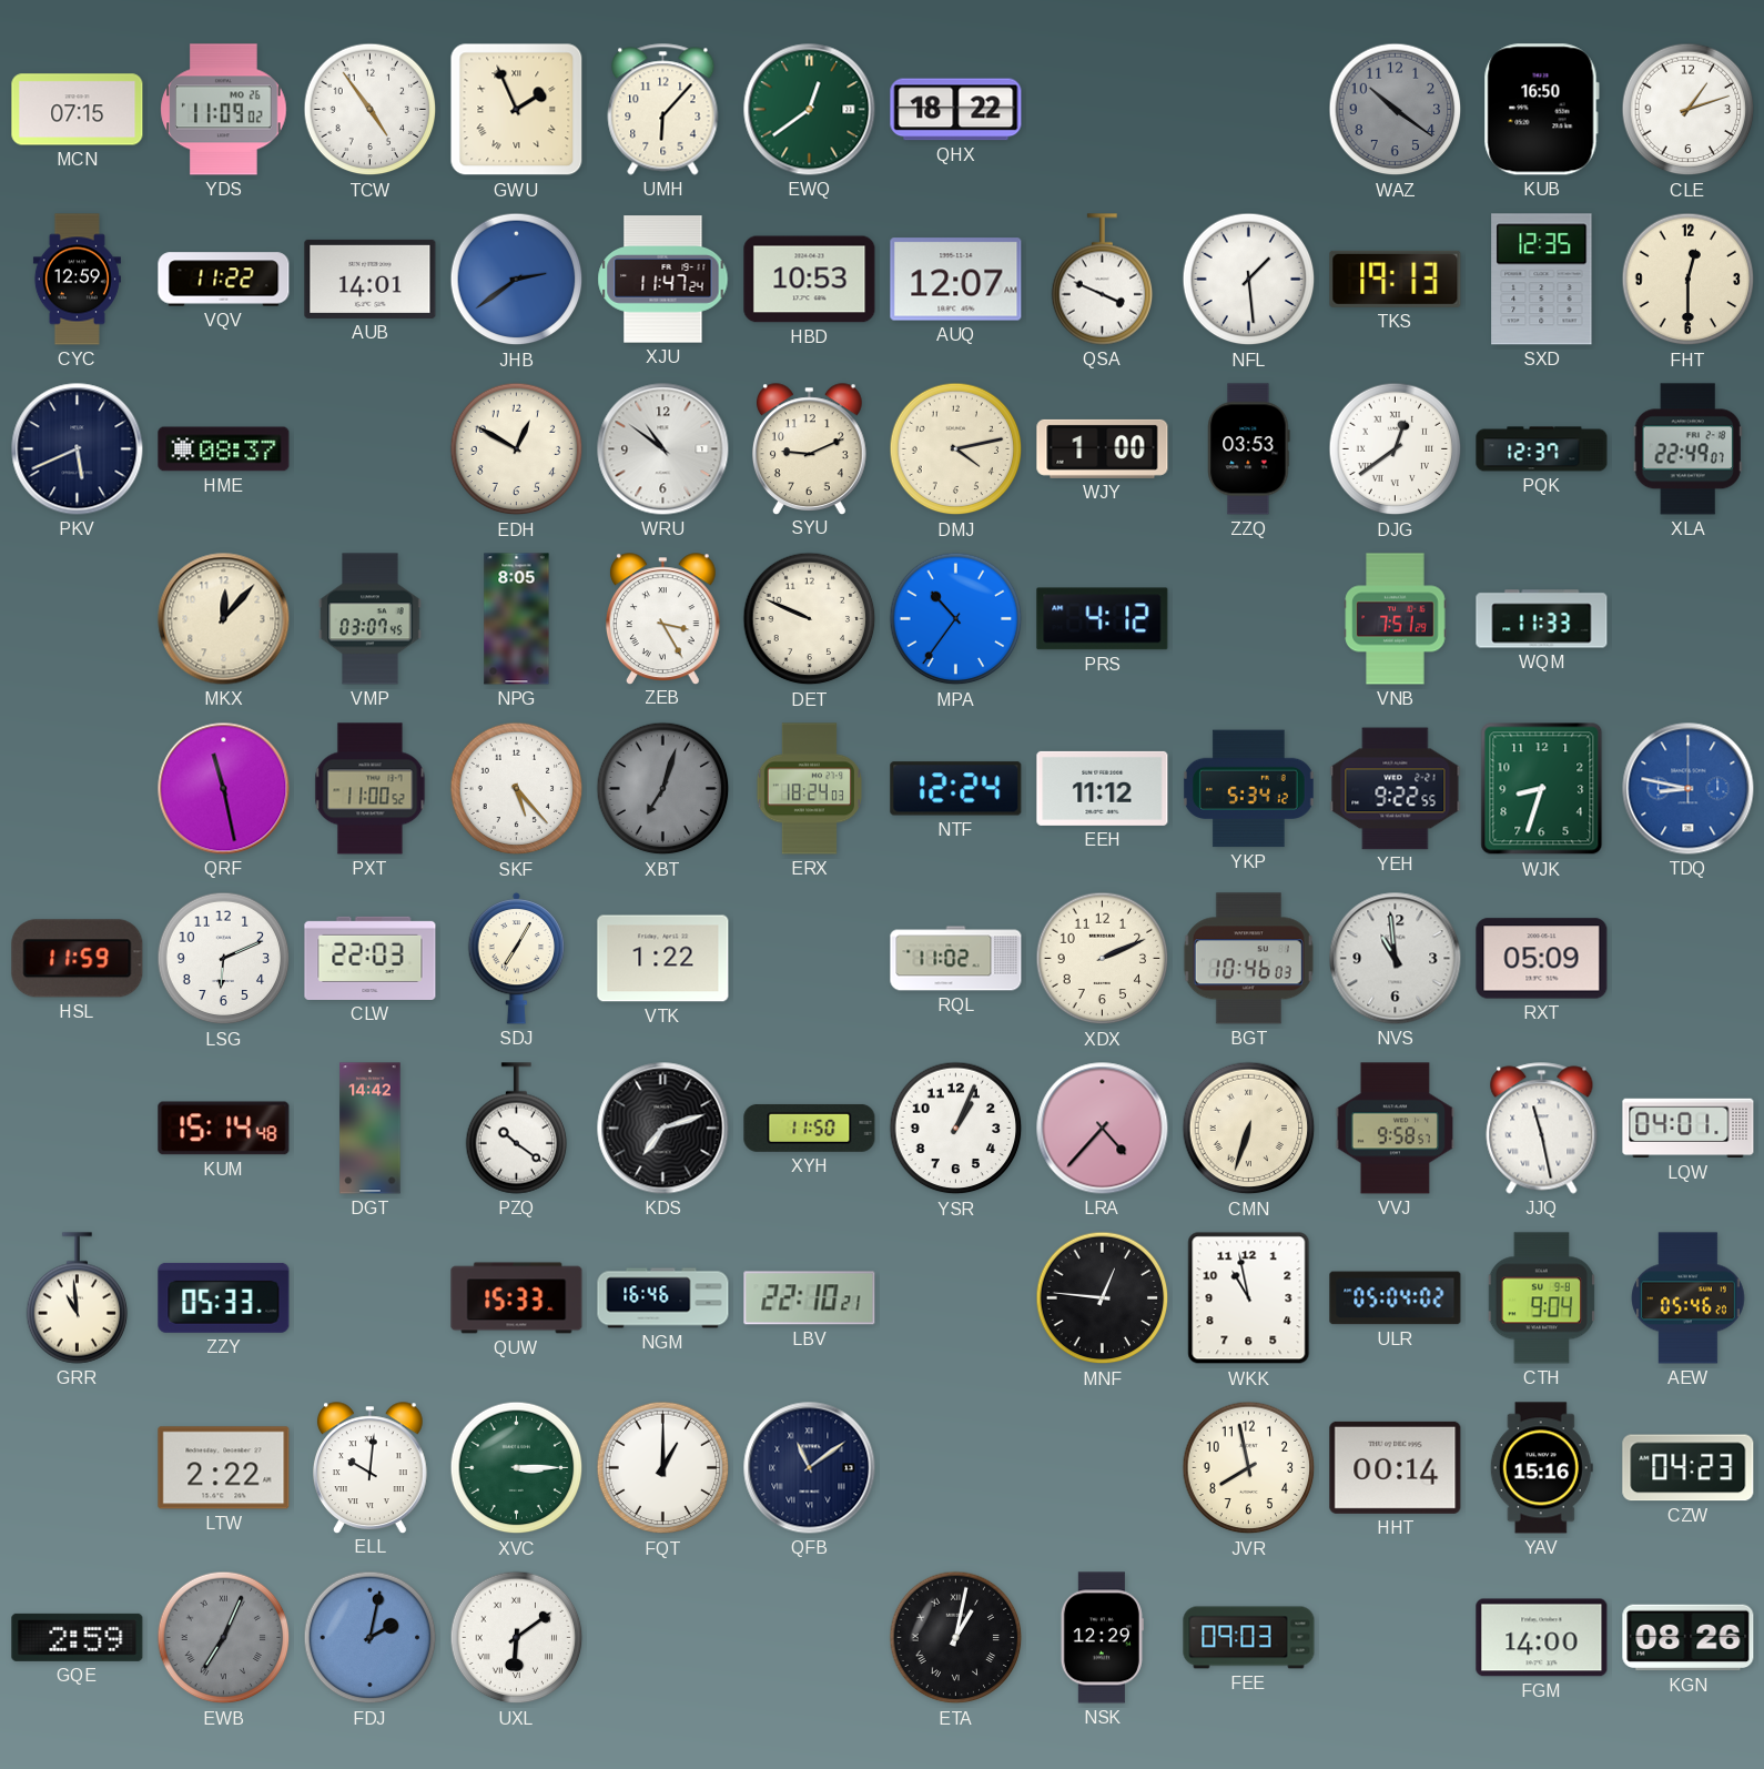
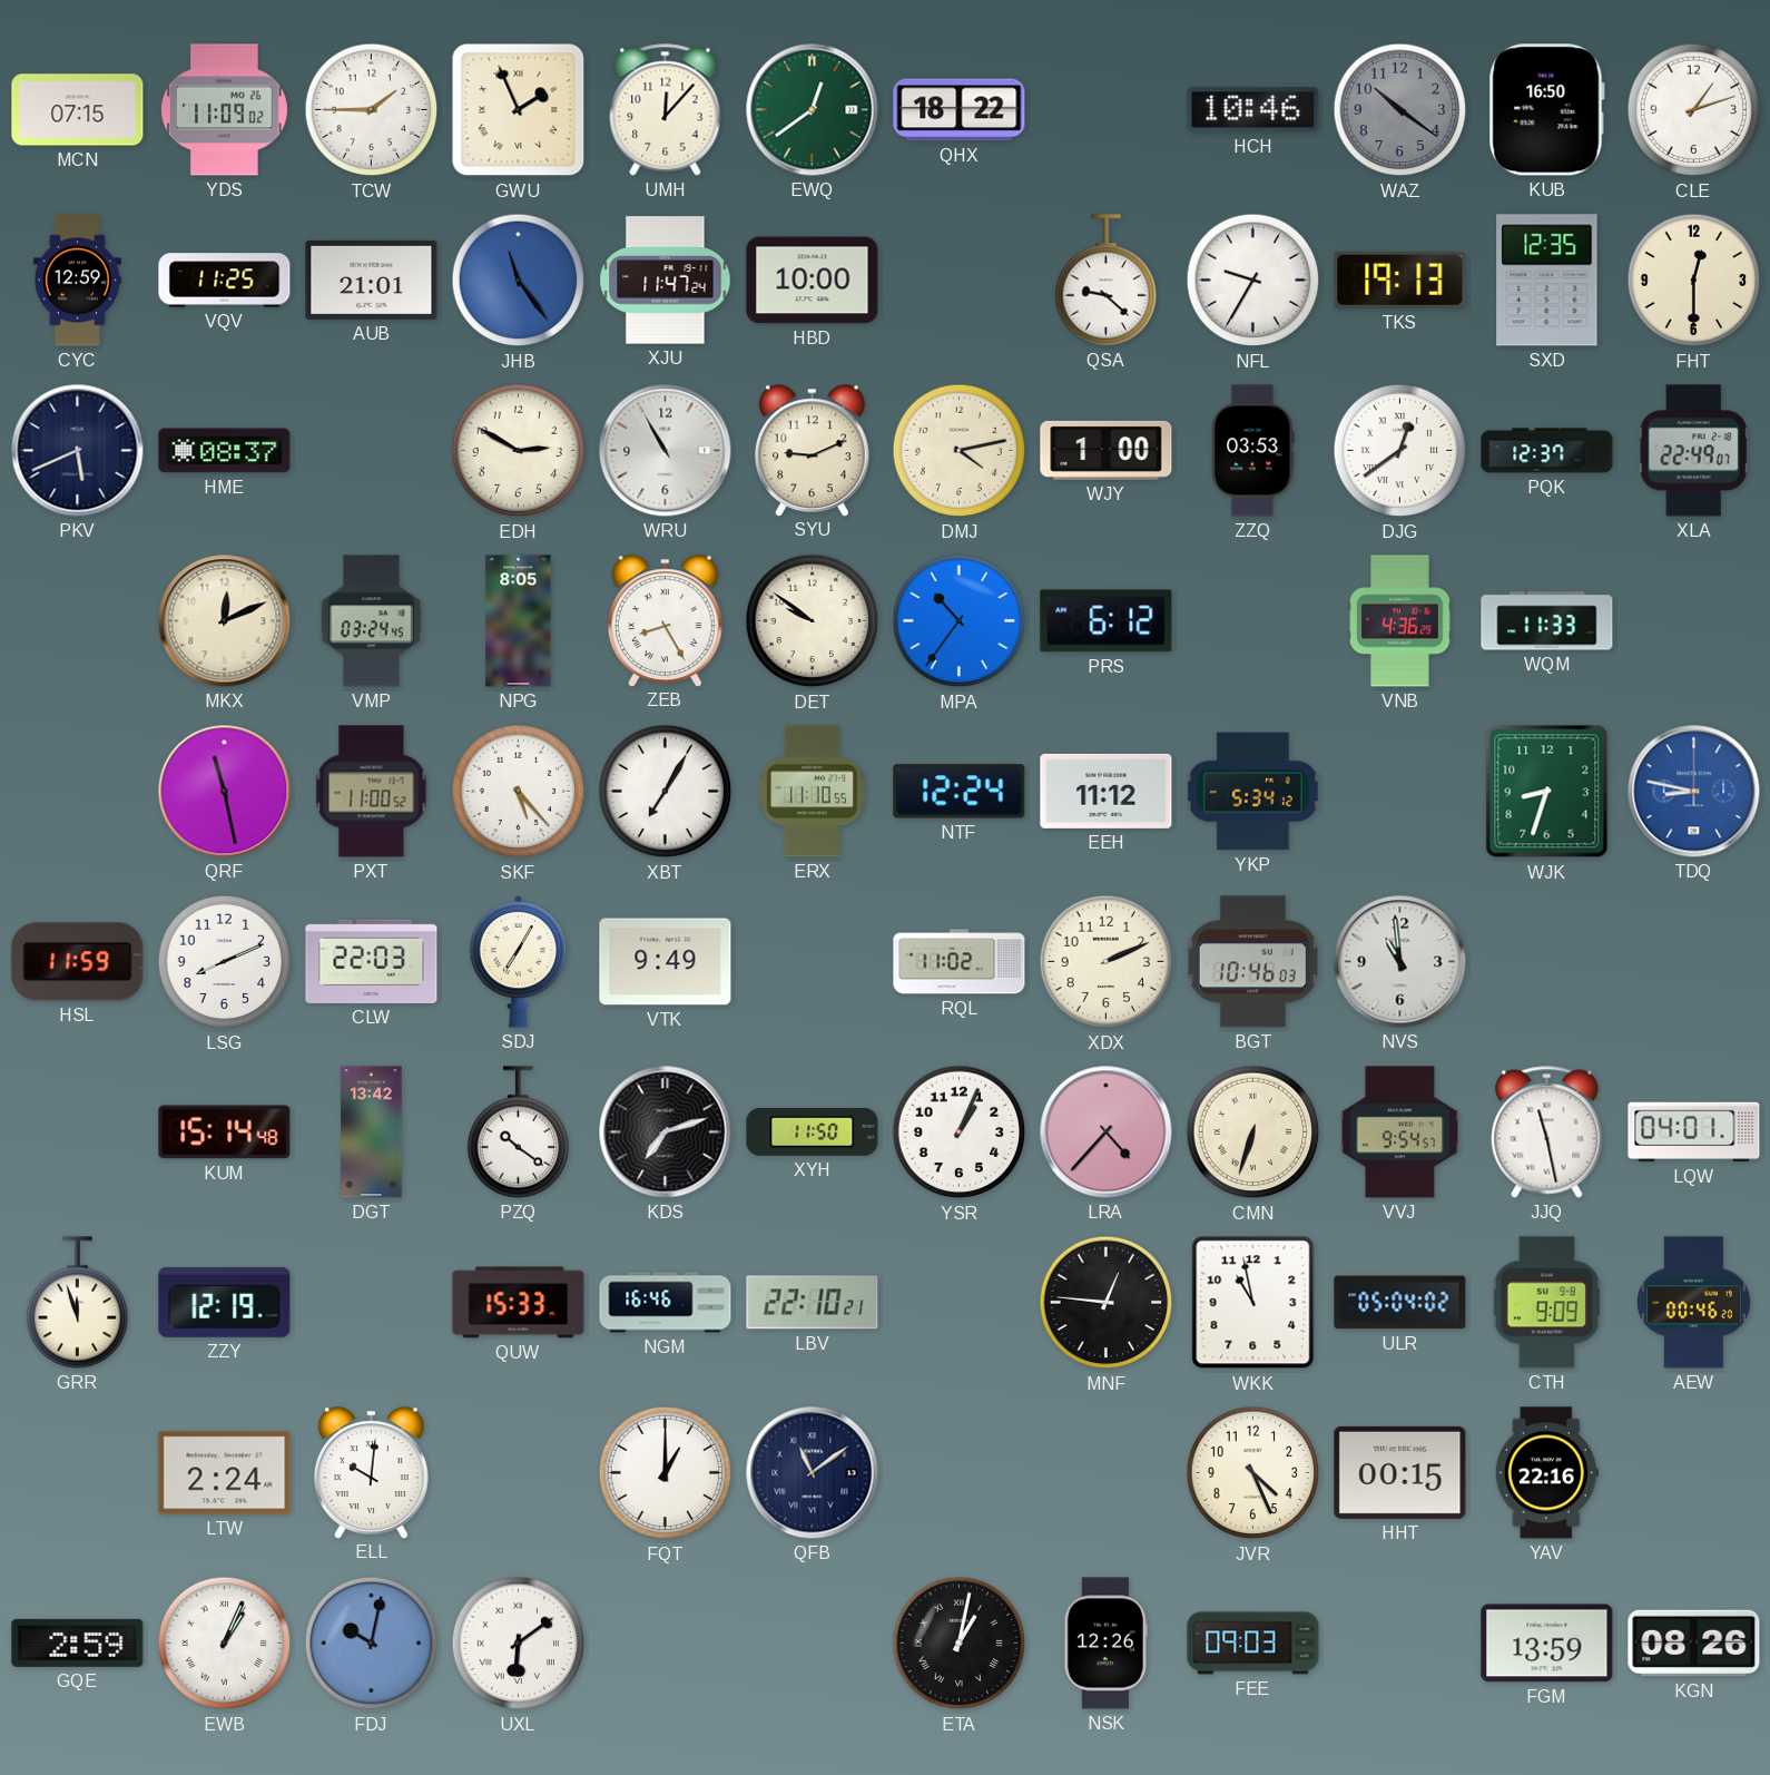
TCW: 4:54 -> 1:45 (372, 110)
UMH: 6:07 -> 12:07 (666, 110)
HCH: none -> 10:46 (1253, 110)
VQV: 11:22 -> 11:25 (225, 281)
AUB: 14:01 -> 21:01 (372, 280)
JHB: 2:39 -> 11:24 (519, 281)
HBD: 10:53 -> 10:00 (813, 281)
AUQ: 12:07 -> none (956, 280)
QSA: 3:49 -> 9:22 (1107, 281)
NFL: 1:29 -> 9:35 (1253, 281)
EDH: 12:50 -> 2:50 (519, 451)
WRU: 10:51 -> 10:55 (666, 451)
MKX: 12:07 -> 12:11 (225, 621)
VMP: 03:07 -> 03:24 (372, 621)
ZEB: 3:25 -> 8:25 (666, 620)
DET: 9:49 -> 9:51 (813, 621)
PRS: 4:12 -> 6:12 (1107, 621)
VNB: 7:51 -> 4:36 (1400, 621)
XBT: 7:03 -> 7:05 (666, 792)
XBT dial: grey -> white (666, 792)
ERX: 18:24 -> 11:10 (812, 792)
YEH: 9:22 -> none (1396, 789)
LSG: 6:11 -> 8:11 (225, 962)
VTK: 1:22 -> 9:49 (666, 962)
RXT: 05:09 -> none (1542, 959)
DGT: 14:42 -> 13:42 (372, 1132)
VVJ: 9:58 -> 9:54 (1399, 1132)
GRR: 10:59 -> 11:57 (78, 1303)
ZZY: 05:33 -> 12:19 (225, 1302)
CTH: 9:04 -> 9:09 (1546, 1303)
AEW: 05:46 -> 00:46 (1694, 1303)
LTW: 2:22 -> 2:24 (225, 1473)
XVC: 3:15 -> none (517, 1468)
JVR: 7:58 -> 4:26 (1253, 1473)
HHT: 00:14 -> 00:15 (1400, 1472)
YAV: 15:16 -> 22:16 (1546, 1473)
CZW: 04:23 -> none (1689, 1468)
EWB: 7:04 -> 1:04 (225, 1644)
EWB dial: grey -> white (225, 1644)
FDJ: 2:02 -> 10:02 (372, 1644)
NSK: 12:29 -> 12:26 (1105, 1644)
FGM: 14:00 -> 13:59 (1547, 1644)
